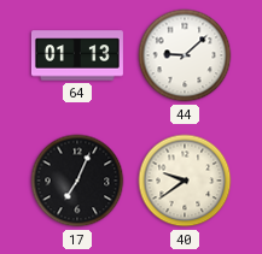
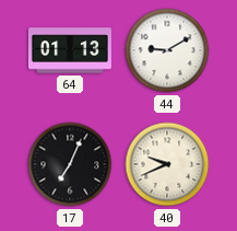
44: 9:08 -> 9:10 (167, 50)
40: 9:39 -> 9:41 (167, 164)
